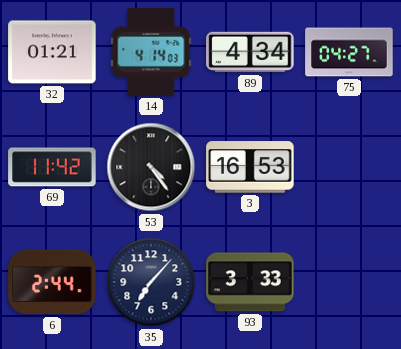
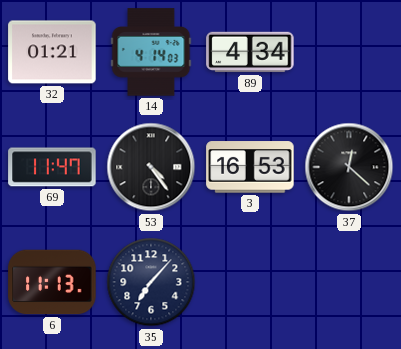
75: 04:27 -> none (349, 52)
69: 11:42 -> 11:47 (52, 167)
37: none -> 12:22 (349, 167)
6: 2:44 -> 11:13 (52, 282)
93: 3:33 -> none (250, 282)
